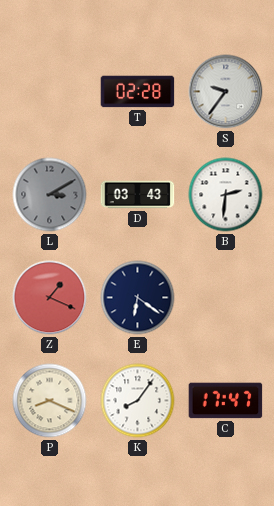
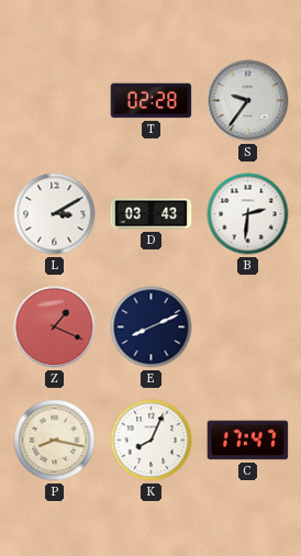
L dial: grey -> white (55, 214)
E: 6:21 -> 8:11 (152, 327)
P: 8:19 -> 8:17 (55, 441)
K: 8:06 -> 8:04 (152, 441)
